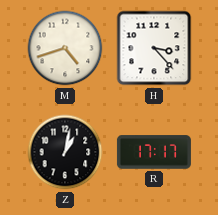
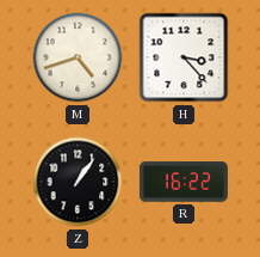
Z: 1:02 -> 1:06 (78, 182)
R: 17:17 -> 16:22 (184, 182)
